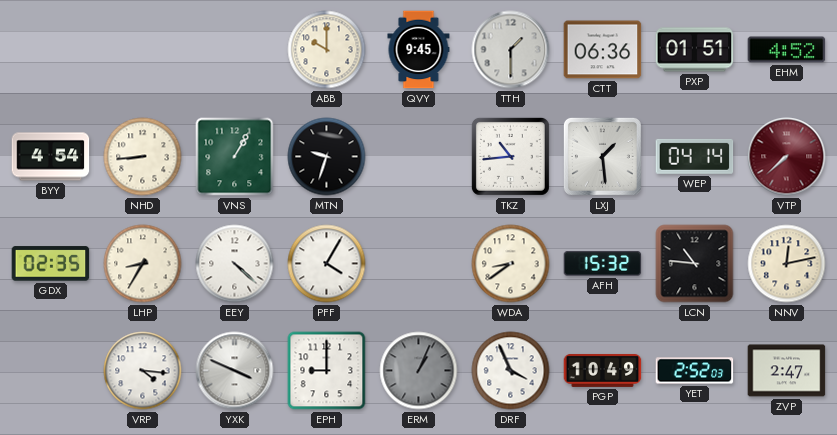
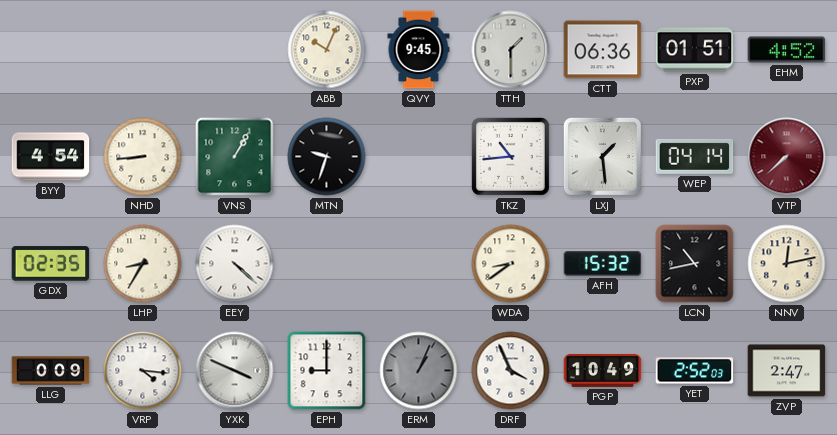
ABB: 10:00 -> 10:04 (327, 50)
PFF: 4:05 -> none (327, 264)
LCN: 10:46 -> 10:43 (695, 264)
LLG: none -> 0:09 (51, 371)
